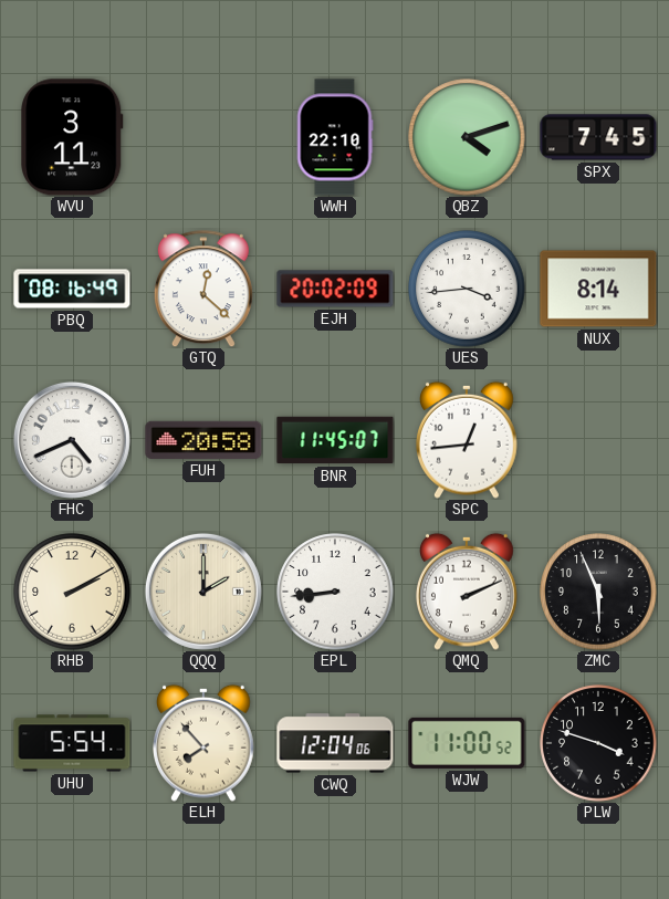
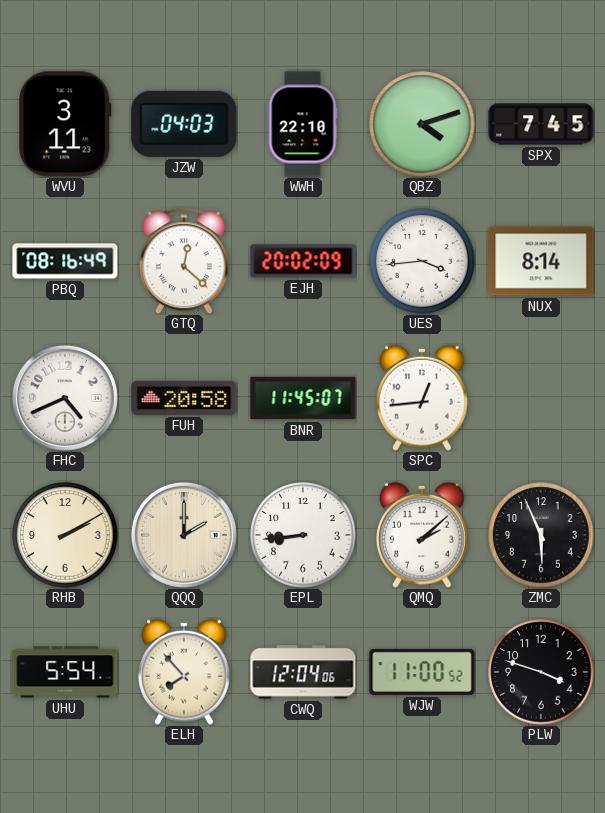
JZW: none -> 04:03 (184, 124)
QMQ: 2:11 -> 2:08 (423, 535)
